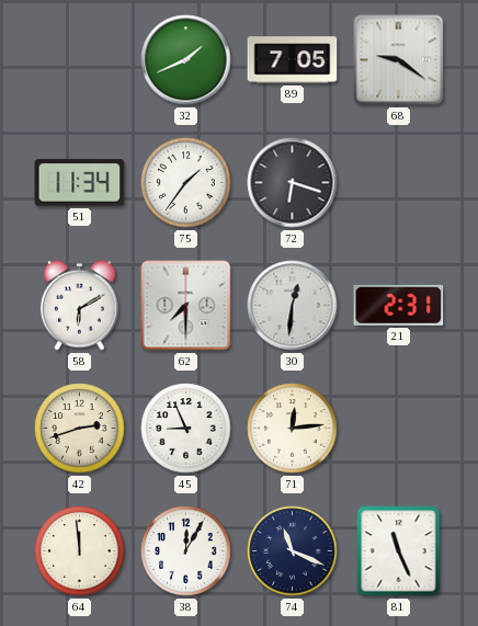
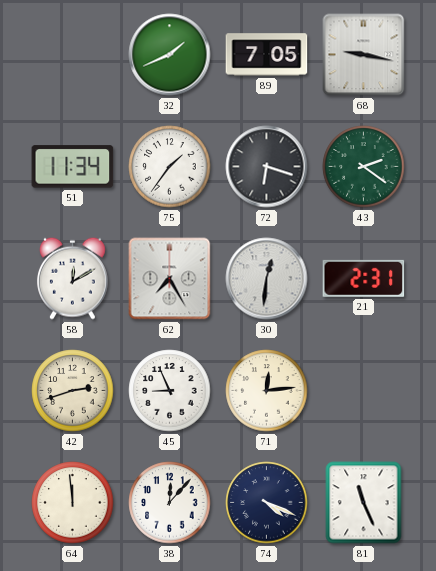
68: 9:21 -> 9:17 (364, 55)
43: none -> 2:21 (364, 167)
58: 6:10 -> 12:10 (72, 278)
62: 7:30 -> 7:25 (170, 279)
38: 12:05 -> 12:07 (170, 503)
74: 11:19 -> 4:19 (267, 503)
